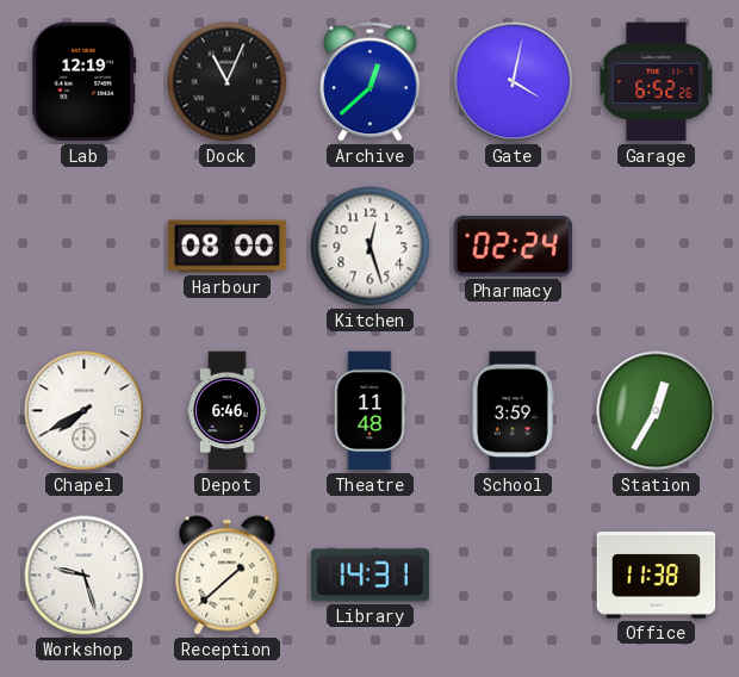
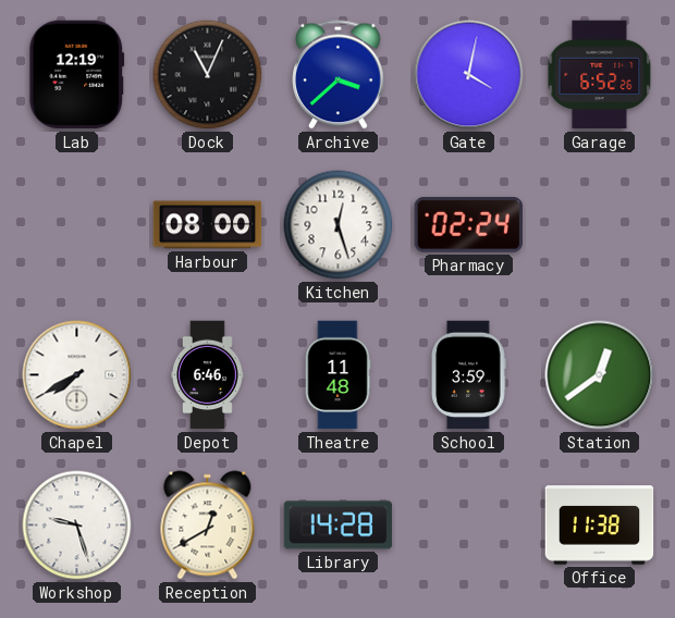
Archive: 12:38 -> 3:38 (339, 75)
Station: 12:35 -> 12:39 (600, 375)
Reception: 1:38 -> 12:40 (208, 526)
Library: 14:31 -> 14:28 (339, 526)
